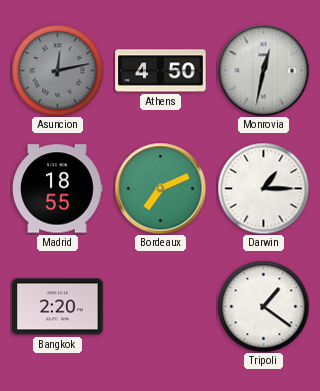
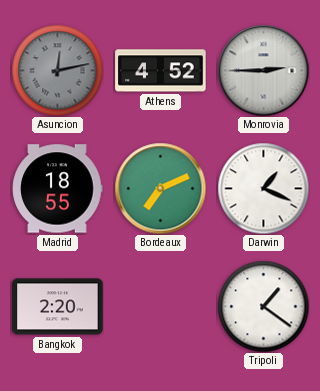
Athens: 4:50 -> 4:52 (161, 71)
Monrovia: 12:32 -> 2:45 (263, 70)
Darwin: 1:15 -> 1:19 (263, 188)
